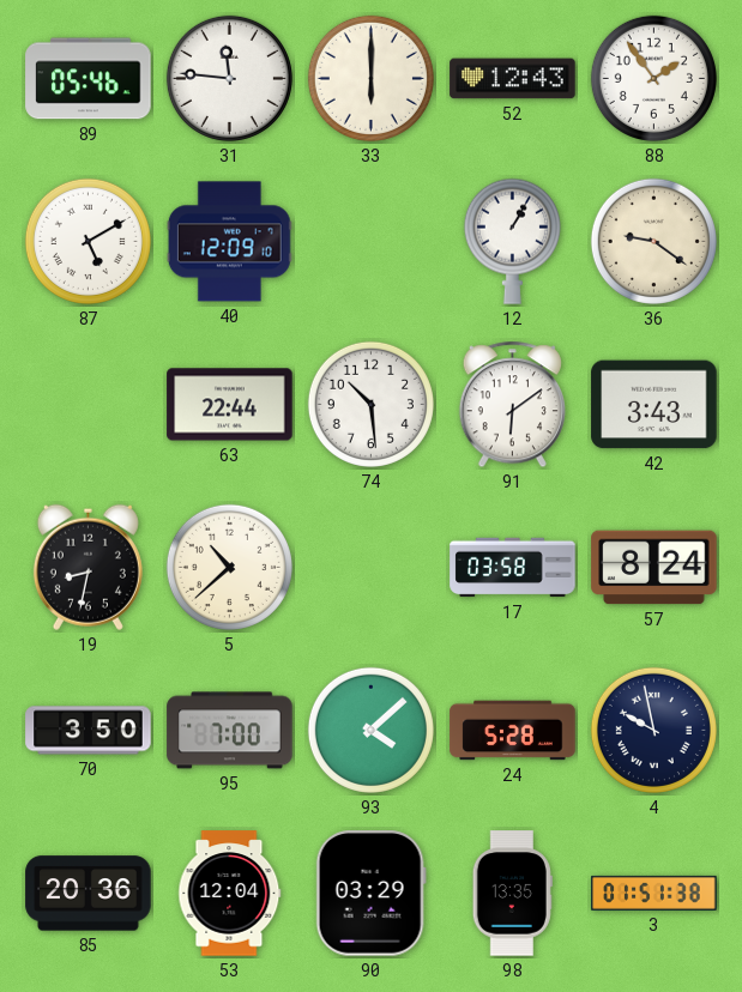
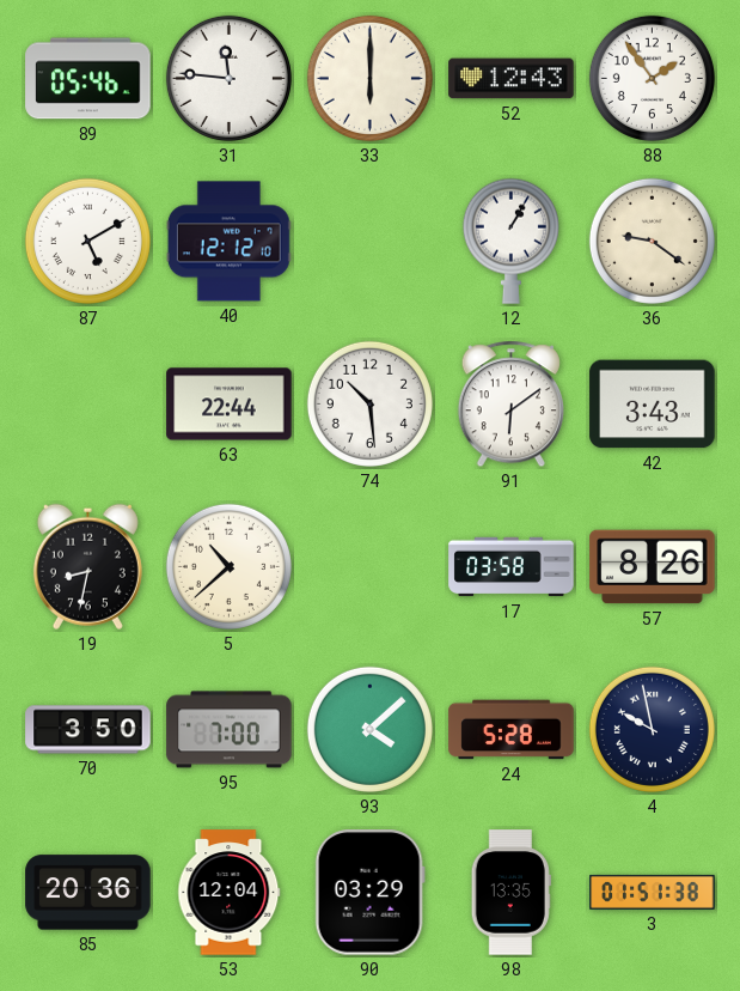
40: 12:09 -> 12:12 (228, 242)
57: 8:24 -> 8:26 (653, 567)
